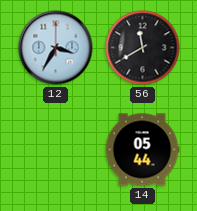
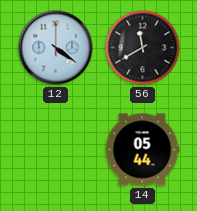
12: 3:35 -> 4:21 (56, 48)
